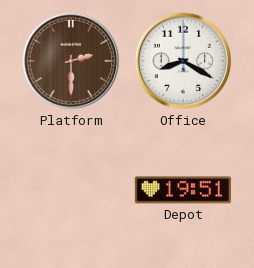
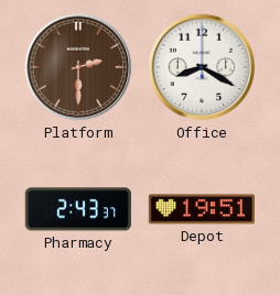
Pharmacy: none -> 2:43 (78, 209)
